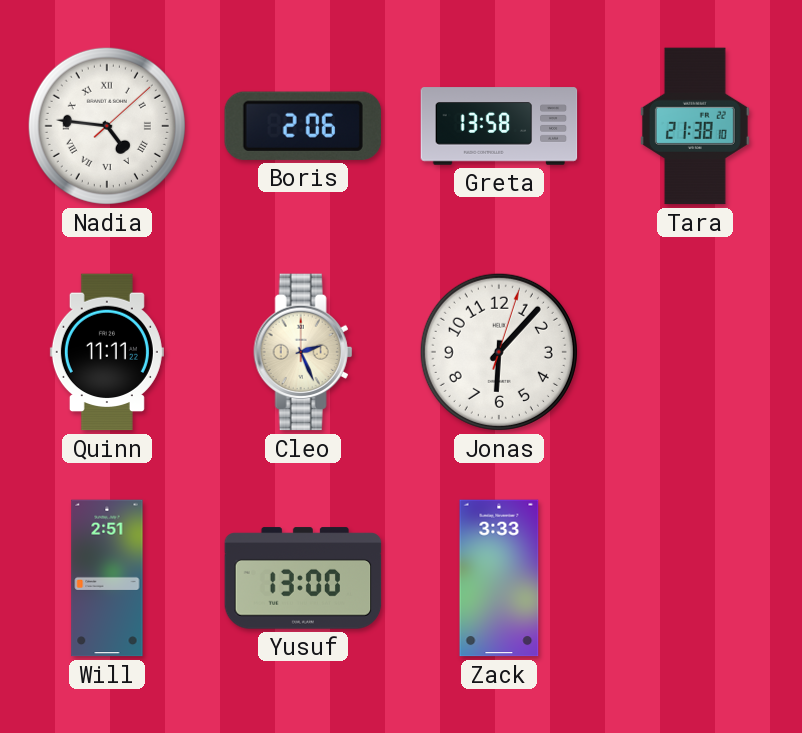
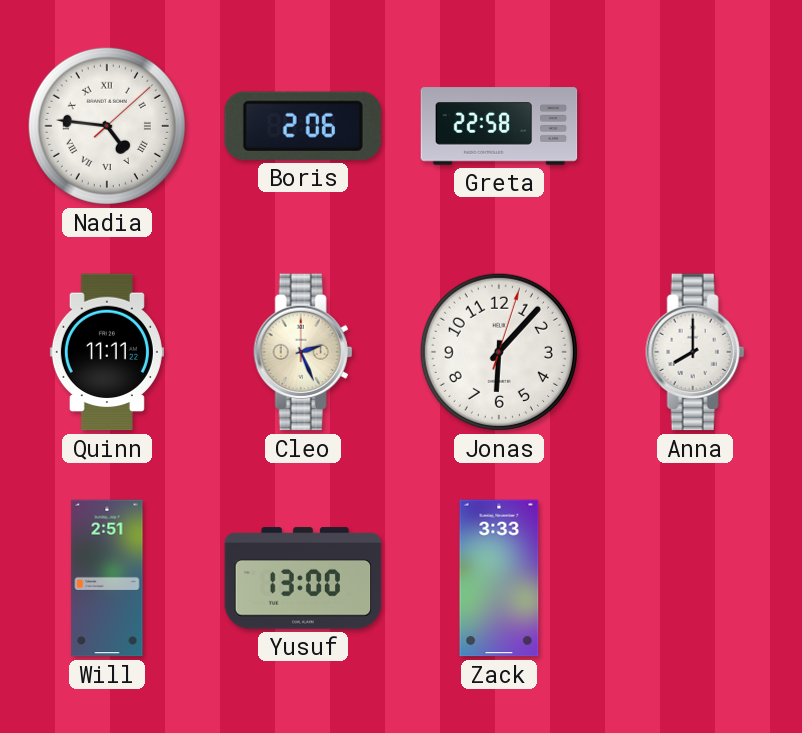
Greta: 13:58 -> 22:58 (499, 126)
Tara: 21:38 -> none (695, 126)
Anna: none -> 8:00 (695, 352)
